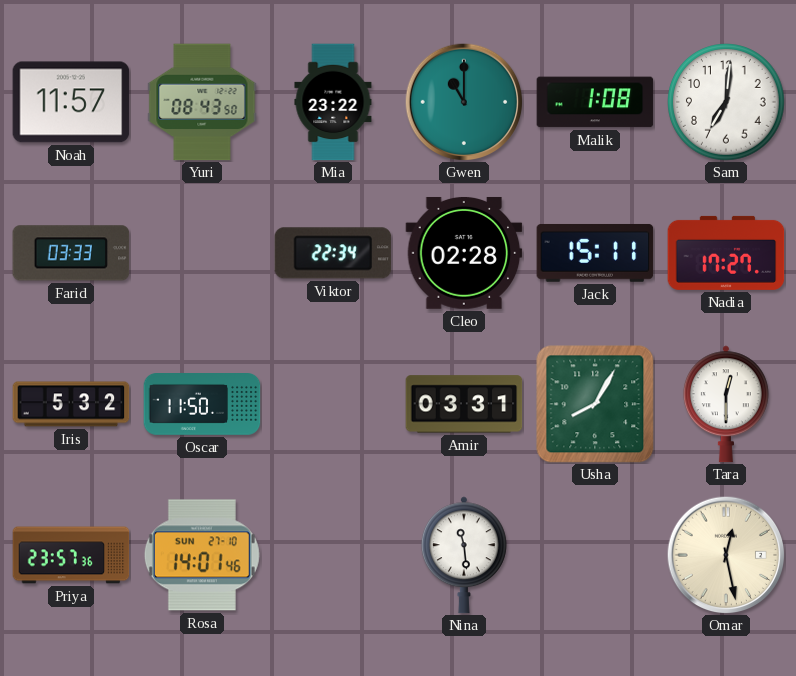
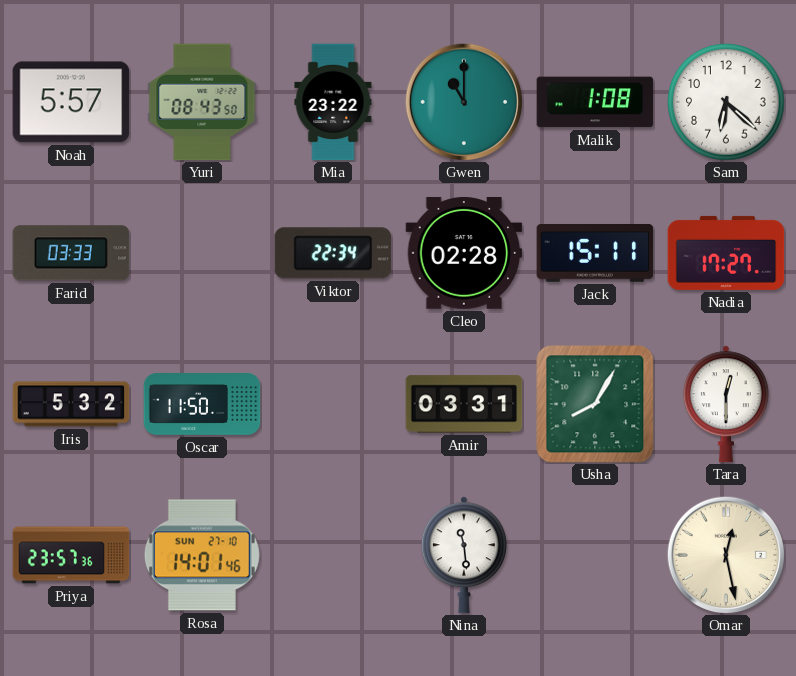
Noah: 11:57 -> 5:57 (71, 102)
Sam: 7:01 -> 6:22 (726, 102)
